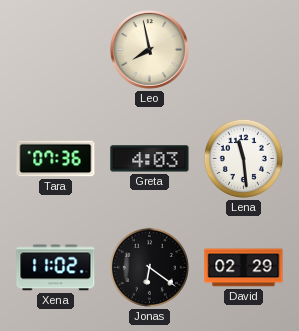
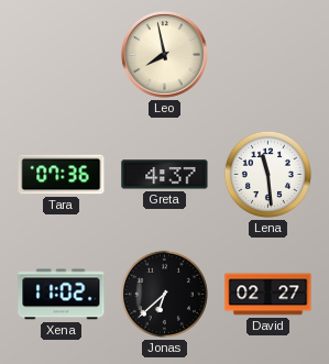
Greta: 4:03 -> 4:37 (165, 175)
Jonas: 6:21 -> 6:38 (164, 294)
David: 02:29 -> 02:27 (268, 295)
